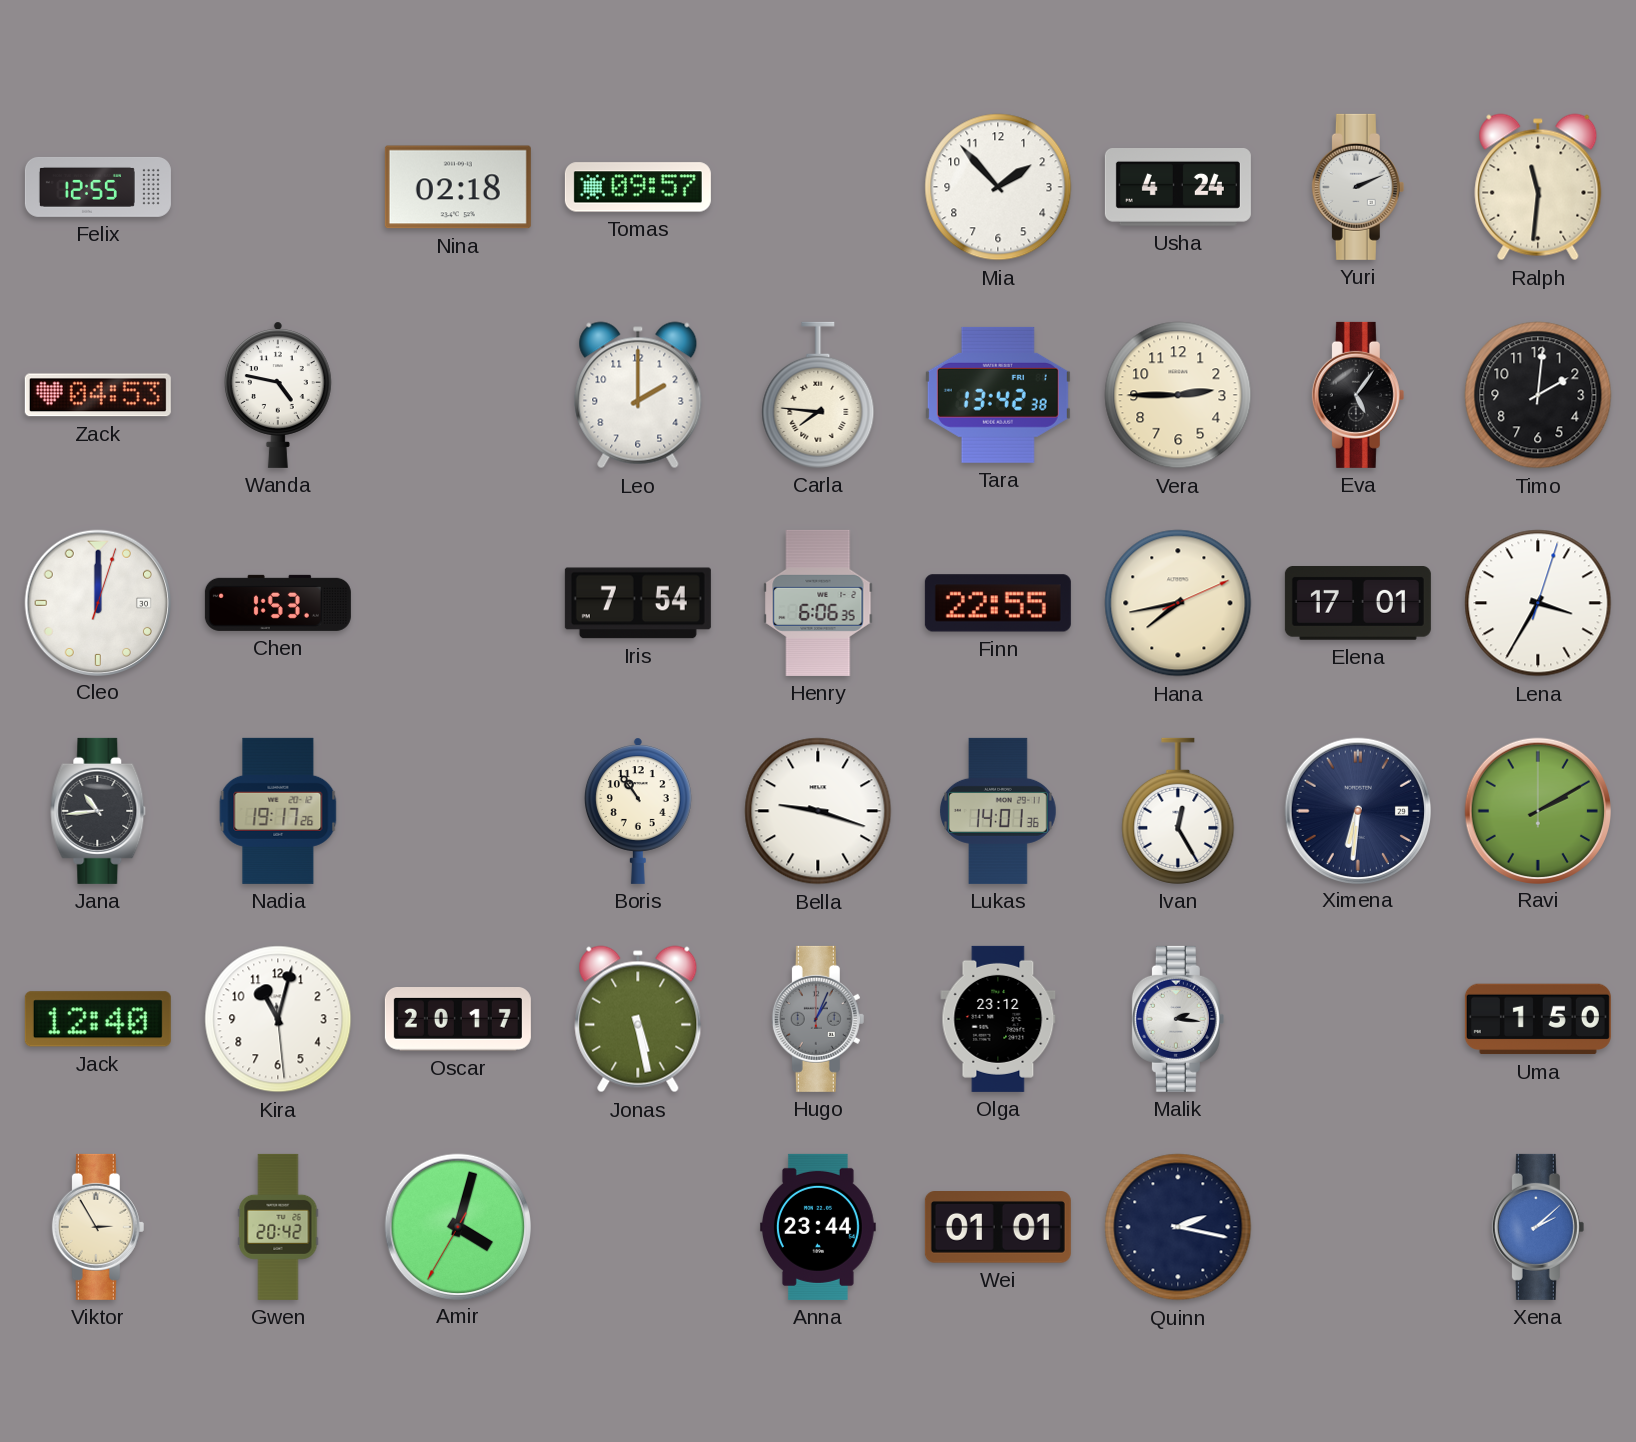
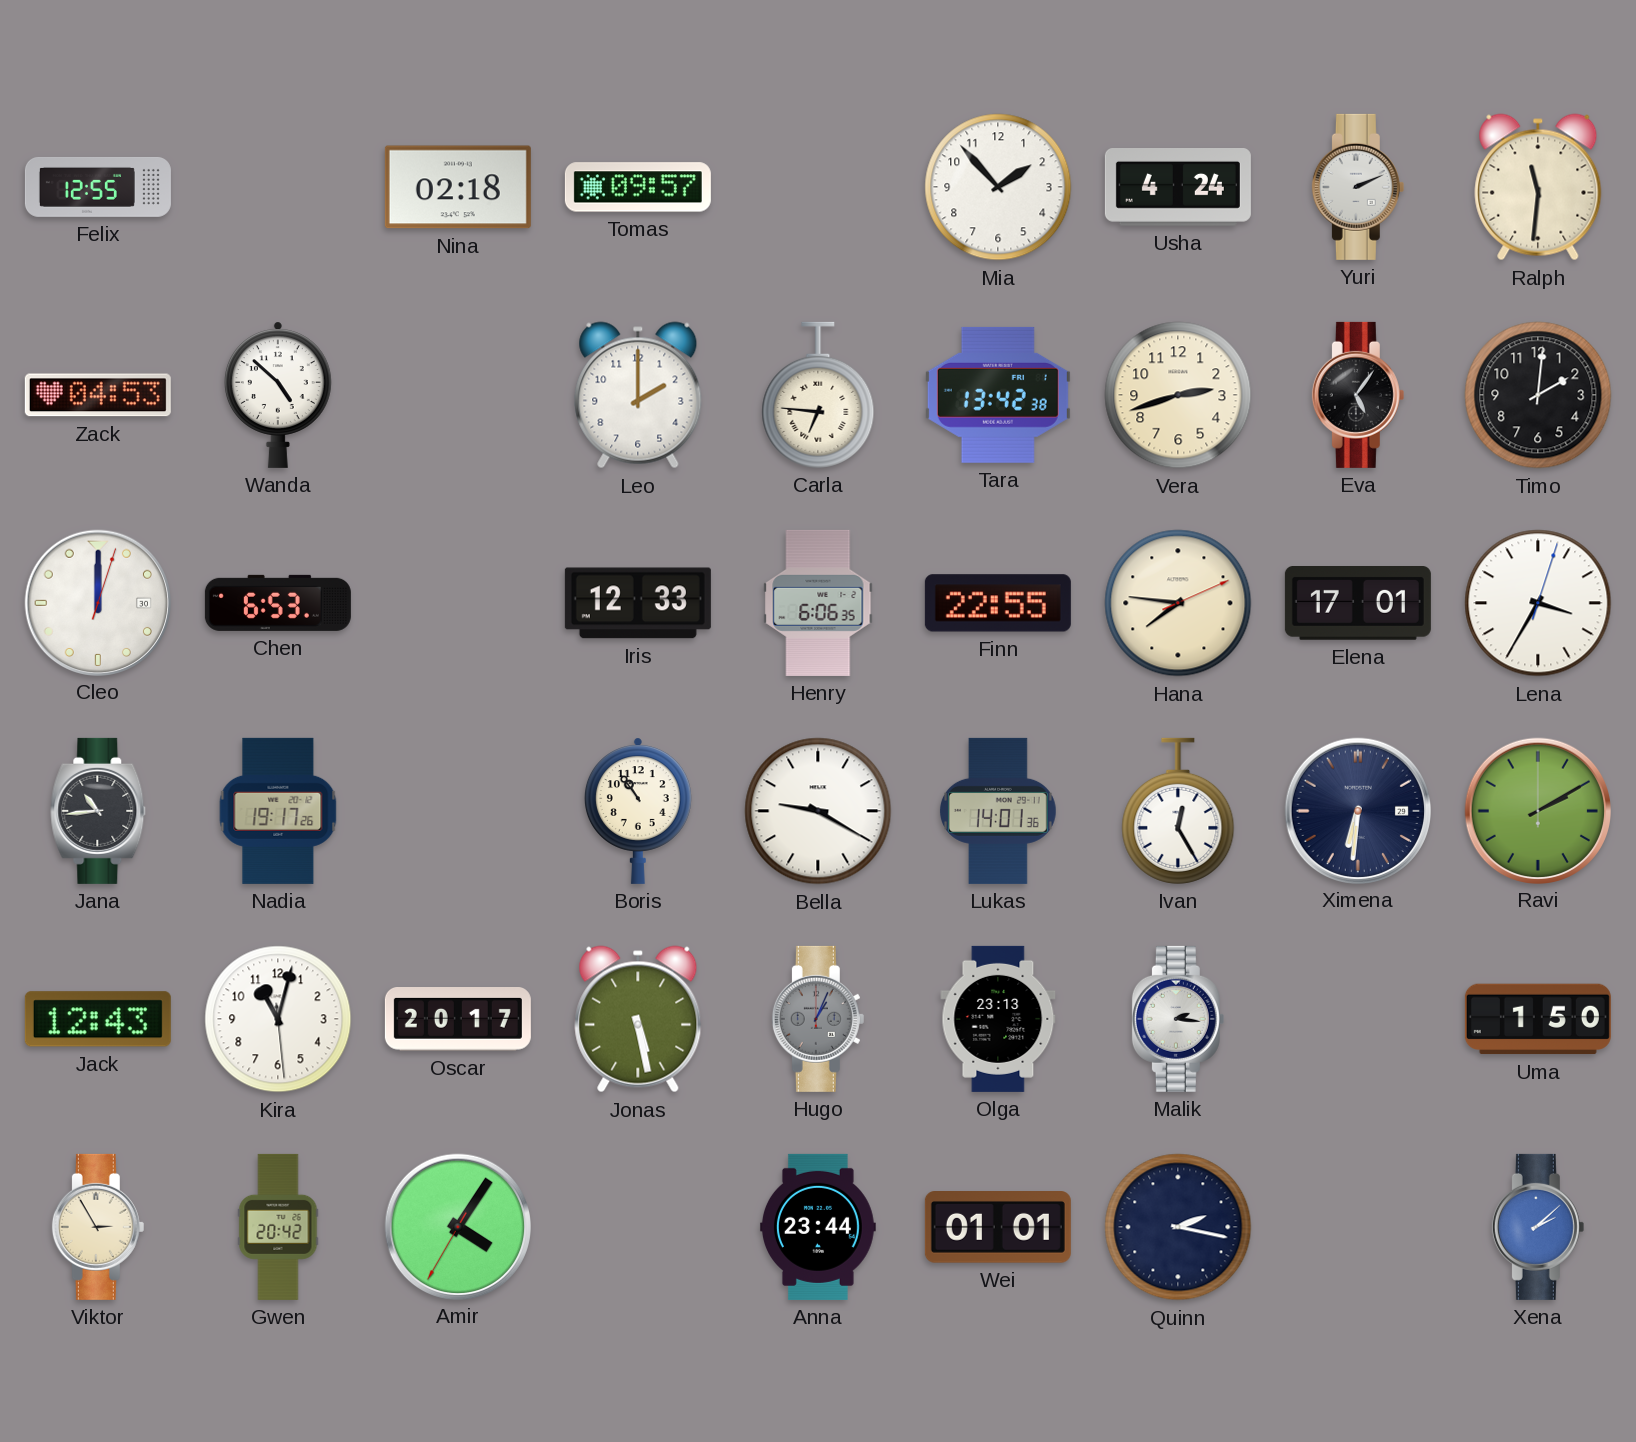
Wanda: 4:47 -> 4:52 (278, 395)
Carla: 7:46 -> 6:46 (818, 395)
Vera: 2:45 -> 2:42 (1178, 395)
Chen: 1:53 -> 6:53 (278, 603)
Iris: 7:54 -> 12:33 (638, 603)
Hana: 7:43 -> 7:46 (1178, 603)
Bella: 9:18 -> 9:20 (818, 811)
Jack: 12:40 -> 12:43 (98, 1019)
Olga: 23:12 -> 23:13 (998, 1019)
Amir: 4:02 -> 4:05 (457, 1226)
